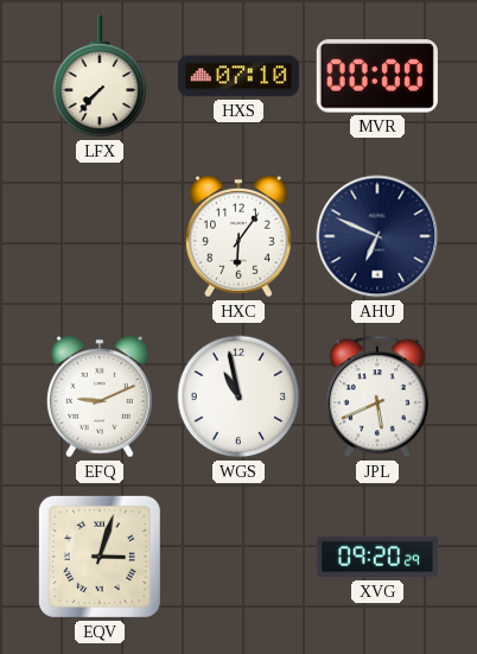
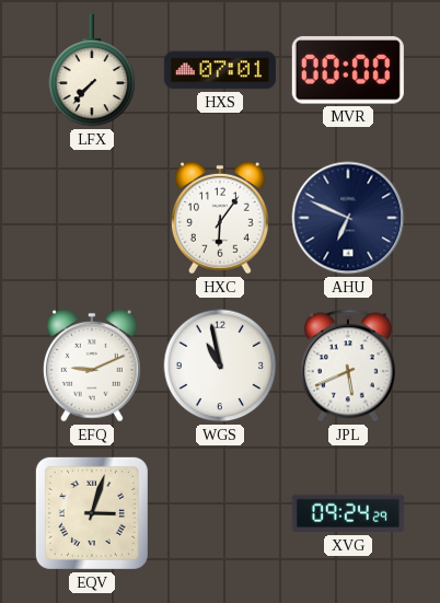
HXS: 07:10 -> 07:01 (220, 70)
XVG: 09:20 -> 09:24 (348, 513)
